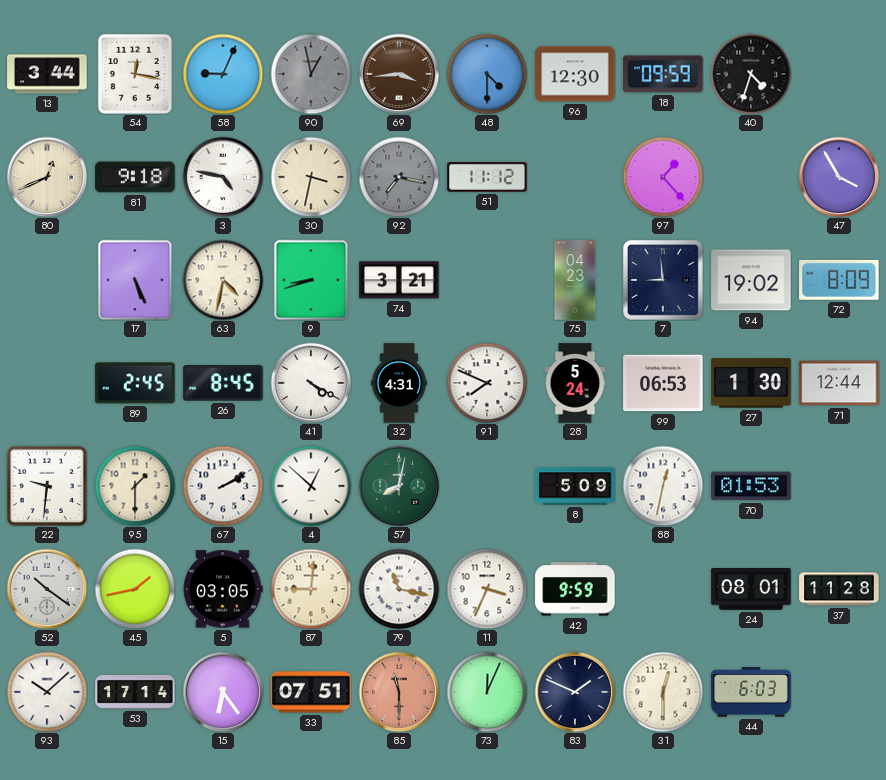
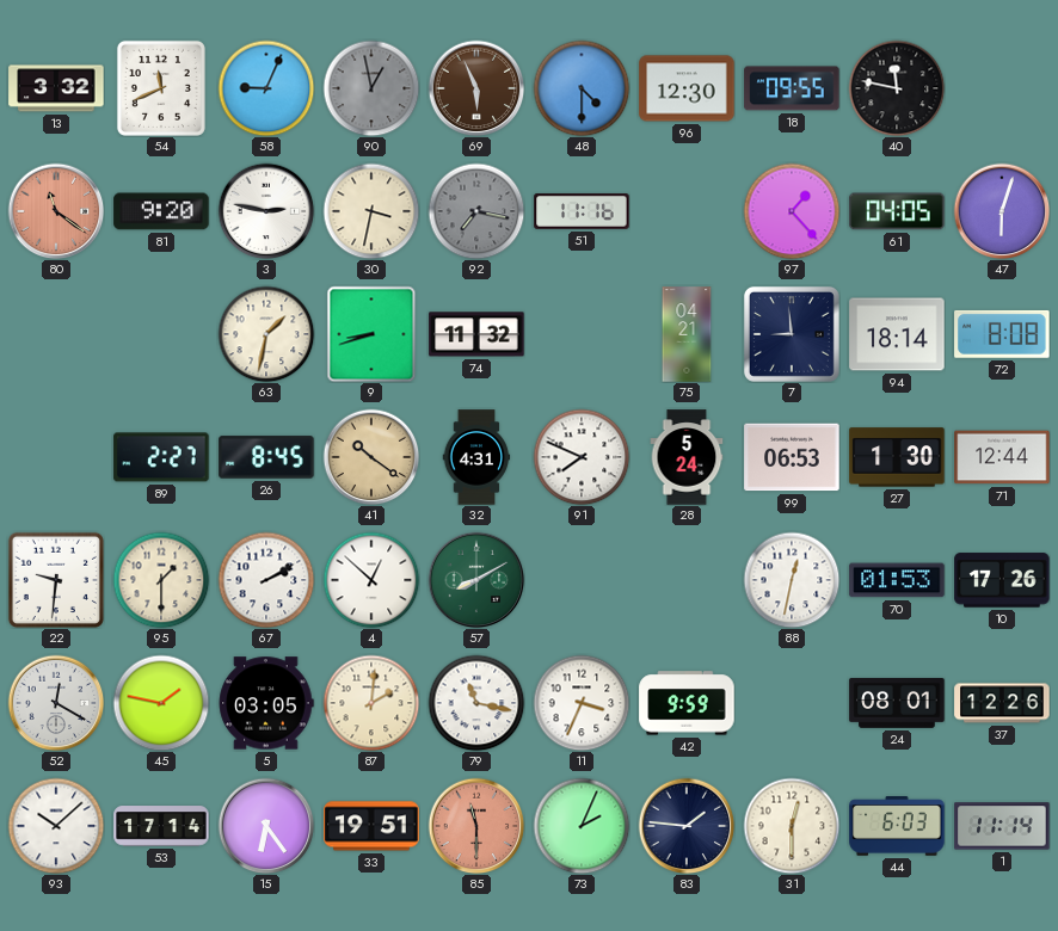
13: 3:44 -> 3:32 (56, 88)
54: 12:17 -> 11:41 (161, 88)
69: 3:44 -> 5:56 (476, 88)
18: 09:59 -> 09:55 (792, 88)
40: 4:33 -> 11:47 (897, 88)
80: 12:41 -> 11:21 (56, 211)
80 dial: cream -> salmon (56, 211)
81: 9:18 -> 9:20 (161, 211)
3: 4:47 -> 2:47 (266, 211)
51: 11:12 -> 11:16 (582, 211)
61: none -> 04:05 (897, 211)
47: 3:55 -> 6:03 (1002, 211)
17: 5:26 -> none (135, 280)
63: 4:32 -> 1:32 (266, 334)
74: 3:21 -> 11:32 (476, 334)
75: 04:23 -> 04:21 (687, 334)
94: 19:02 -> 18:14 (897, 334)
72: 8:09 -> 8:08 (1002, 334)
89: 2:45 -> 2:27 (161, 457)
41: 4:20 -> 10:21 (371, 457)
41 dial: white -> champagne (371, 457)
57: 8:02 -> 8:10 (476, 580)
8: 5:09 -> none (575, 486)
10: none -> 17:26 (1002, 580)
52: 10:21 -> 12:20 (56, 703)
45: 1:43 -> 1:47 (161, 703)
87: 9:01 -> 2:01 (371, 703)
37: 11:28 -> 12:26 (1002, 703)
33: 07:51 -> 19:51 (371, 826)
73: 12:04 -> 2:04 (582, 826)
83: 1:49 -> 1:46 (687, 826)
1: none -> 11:14 (1002, 826)
